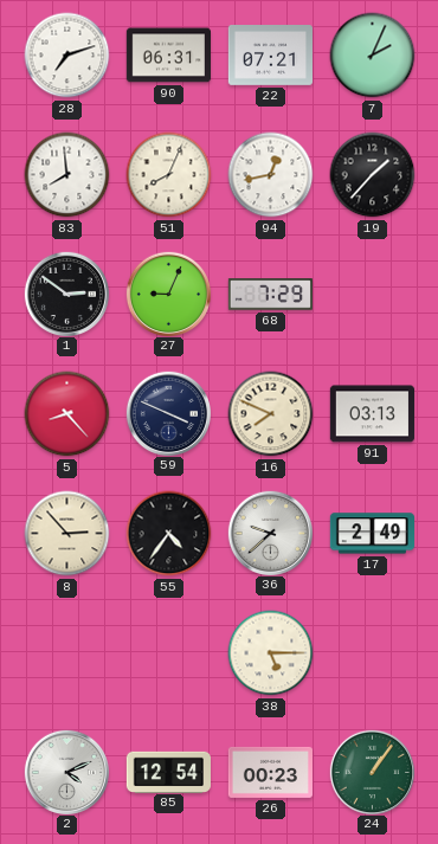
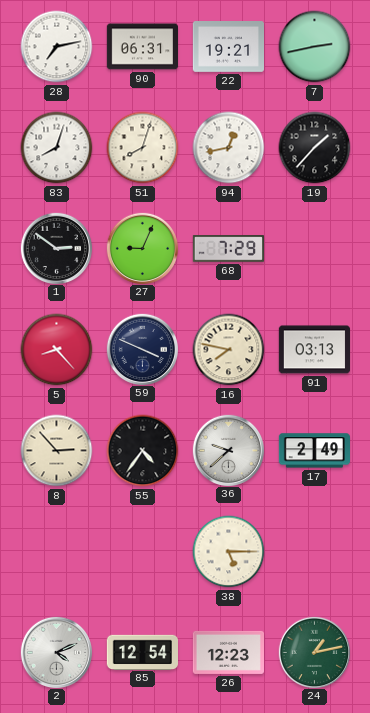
28: 7:12 -> 7:13 (57, 47)
22: 07:21 -> 19:21 (228, 47)
7: 2:04 -> 2:43 (315, 47)
83: 7:59 -> 8:03 (57, 148)
51: 8:04 -> 8:03 (143, 148)
16: 7:49 -> 7:47 (229, 350)
26: 00:23 -> 12:23 (228, 652)
24: 1:06 -> 1:13 (314, 652)
